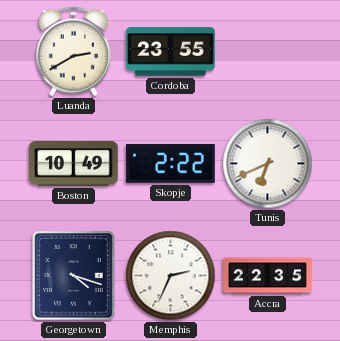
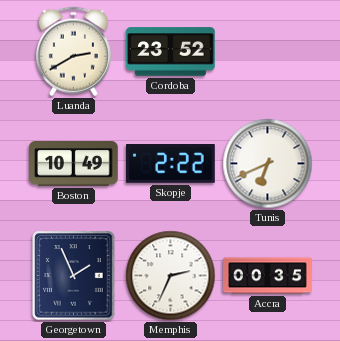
Cordoba: 23:55 -> 23:52 (171, 52)
Georgetown: 4:18 -> 1:56 (74, 276)
Accra: 22:35 -> 00:35 (268, 276)
